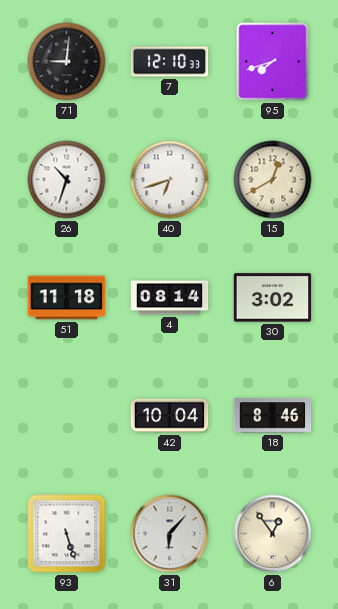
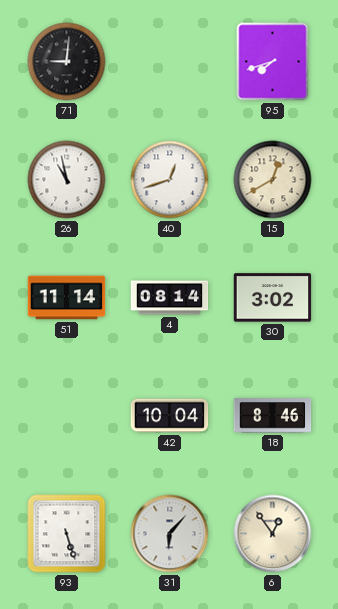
7: 12:10 -> none (170, 62)
26: 10:33 -> 10:58 (67, 180)
40: 6:42 -> 12:42 (170, 180)
51: 11:18 -> 11:14 (67, 298)
